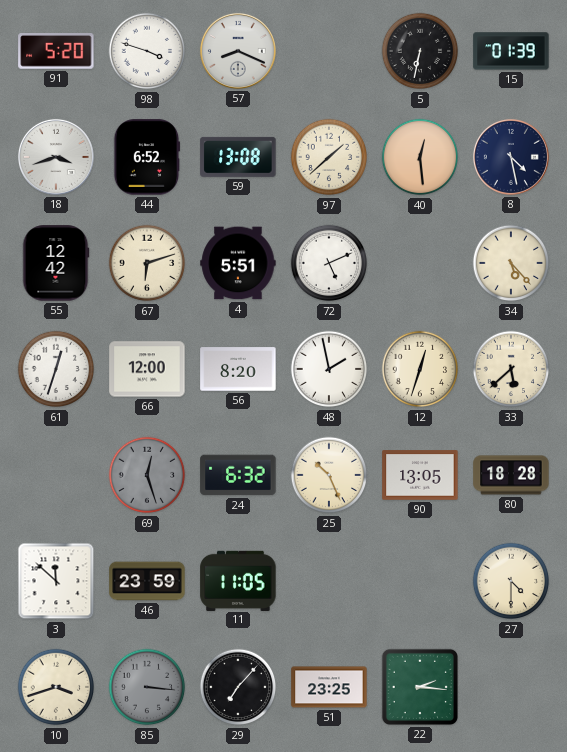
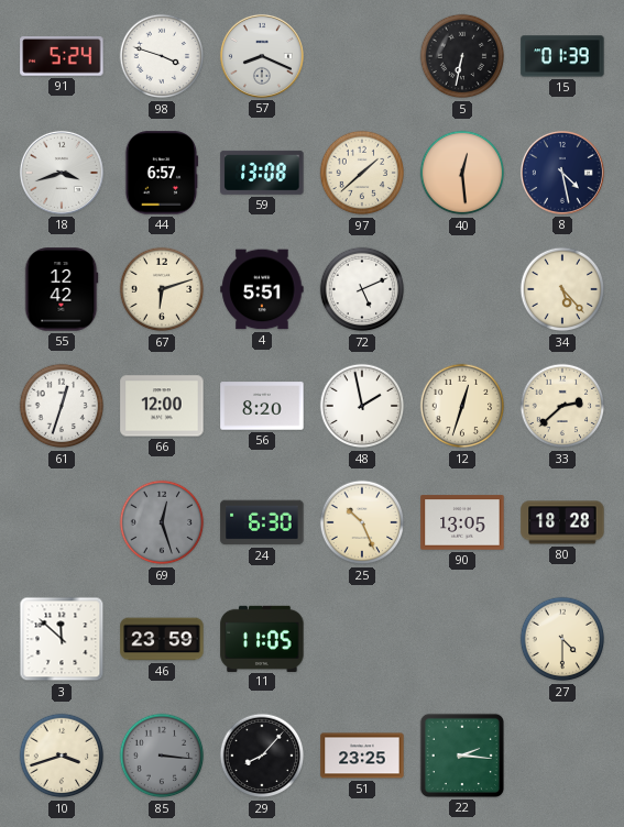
91: 5:20 -> 5:24 (62, 57)
44: 6:52 -> 6:57 (162, 173)
33: 5:38 -> 2:38 (562, 406)
24: 6:32 -> 6:30 (262, 522)
29: 7:07 -> 8:07 (262, 756)
